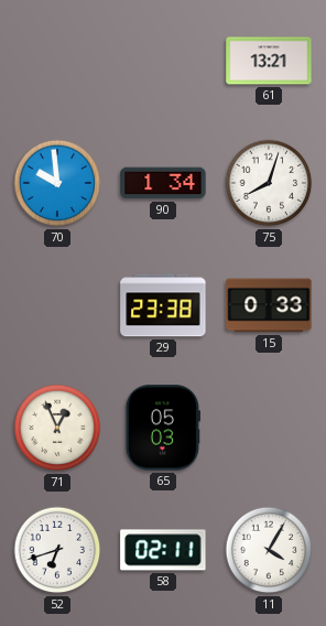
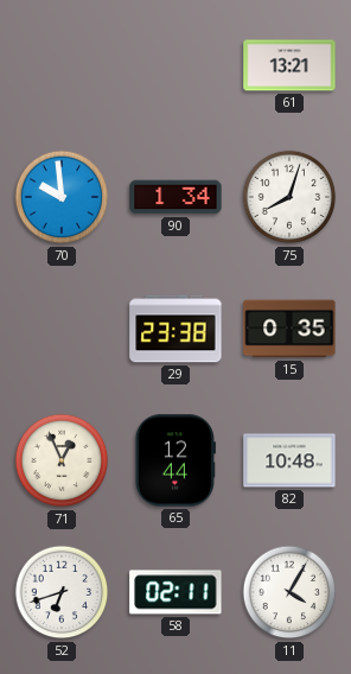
15: 0:33 -> 0:35 (289, 329)
65: 05:03 -> 12:44 (175, 460)
82: none -> 10:48 (289, 460)
